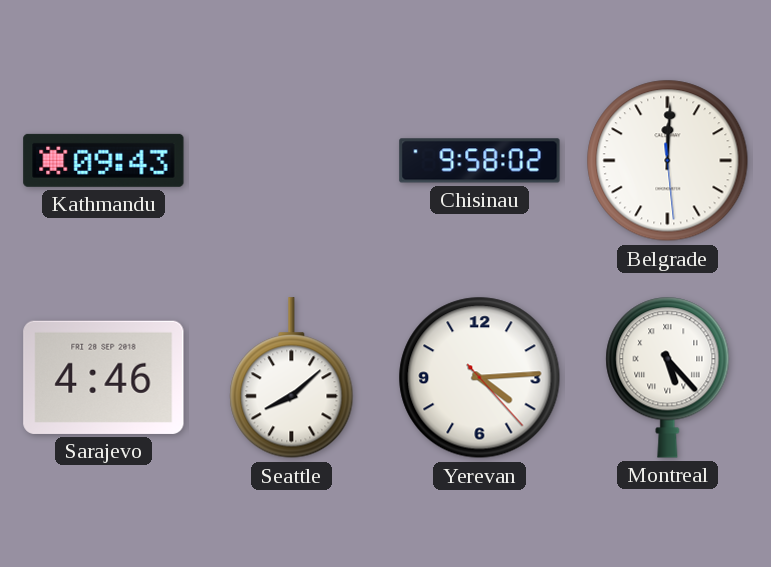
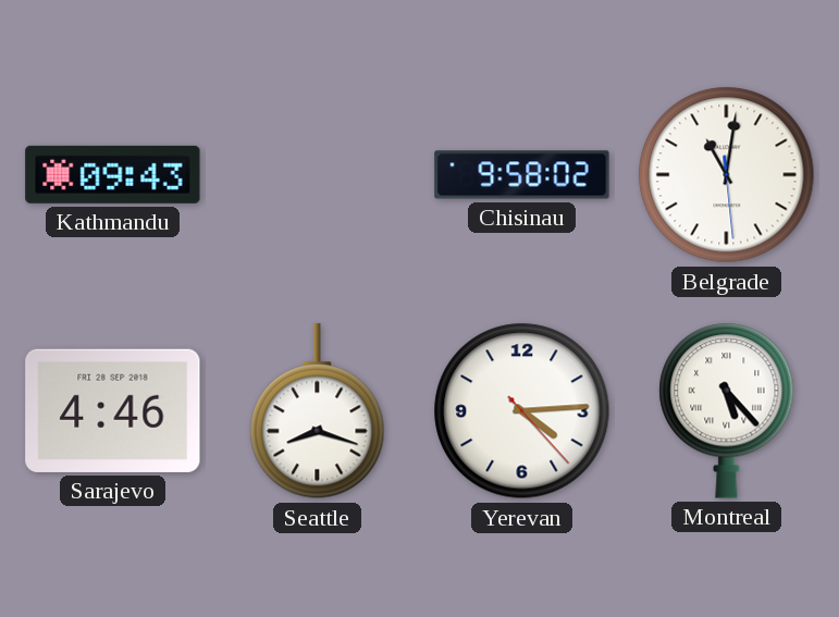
Belgrade: 12:00 -> 11:01 (727, 175)
Seattle: 8:08 -> 8:18 (318, 411)
